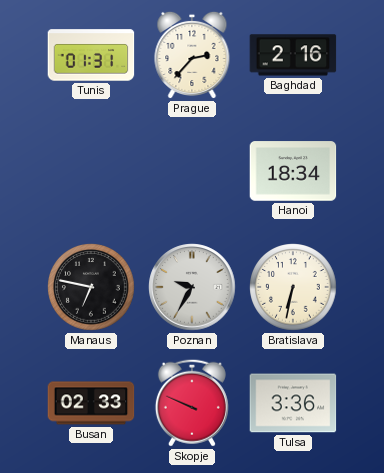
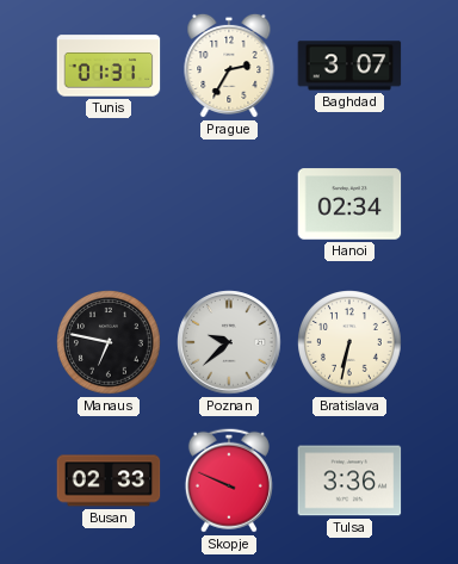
Prague: 2:37 -> 2:35 (229, 66)
Baghdad: 2:16 -> 3:07 (349, 66)
Hanoi: 18:34 -> 02:34 (349, 204)
Poznan: 9:35 -> 9:38 (229, 342)
